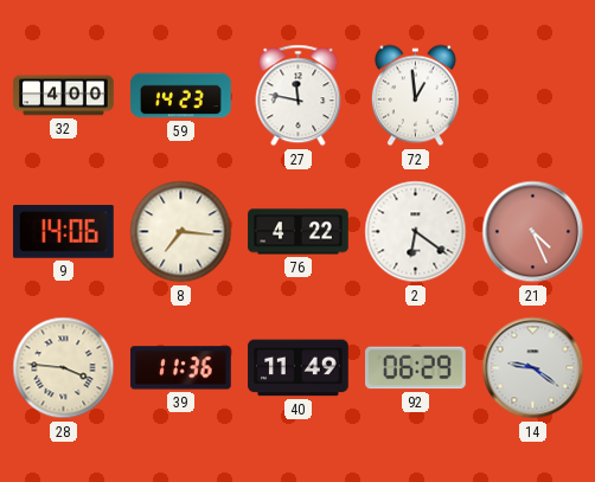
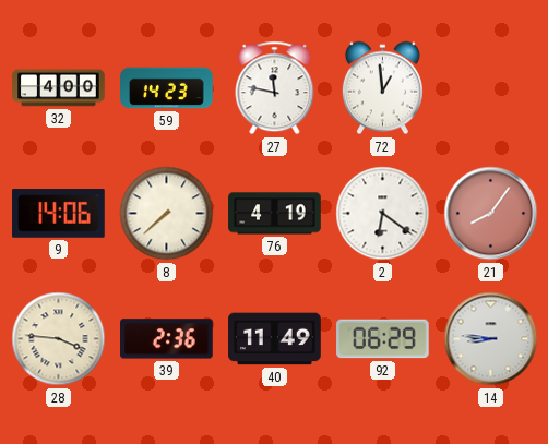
8: 7:16 -> 7:38 (167, 214)
76: 4:22 -> 4:19 (275, 214)
21: 4:26 -> 8:06 (491, 214)
39: 11:36 -> 2:36 (167, 339)
14: 9:21 -> 8:46 (491, 339)
